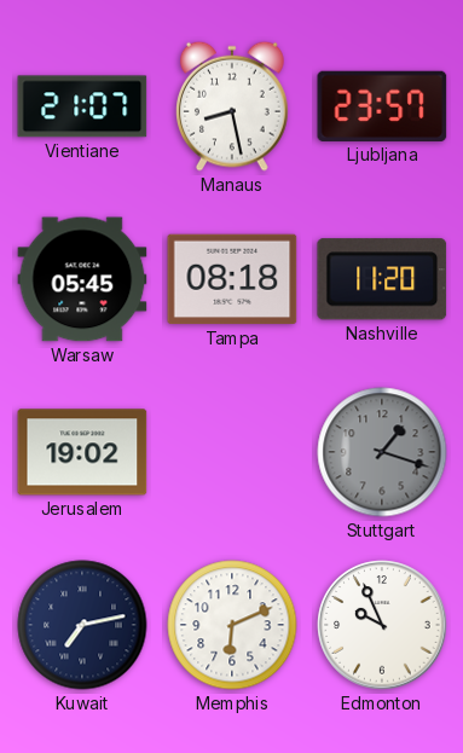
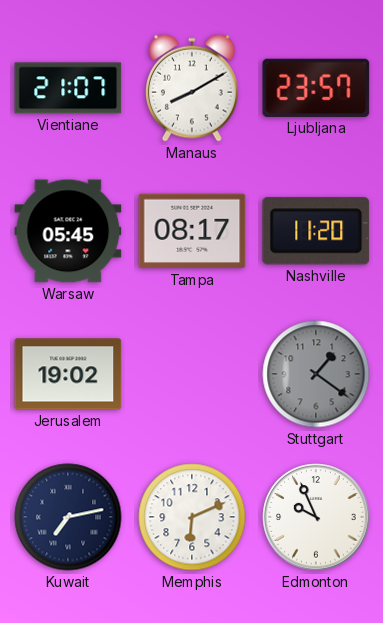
Manaus: 8:28 -> 8:10 (193, 88)
Tampa: 08:18 -> 08:17 (192, 231)
Stuttgart: 1:18 -> 1:21 (316, 374)
